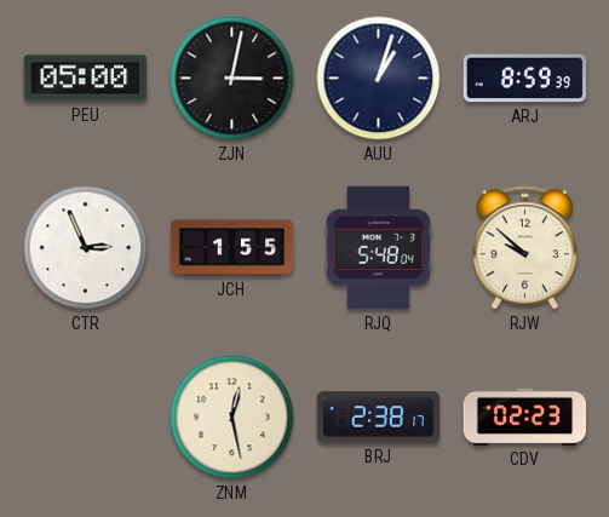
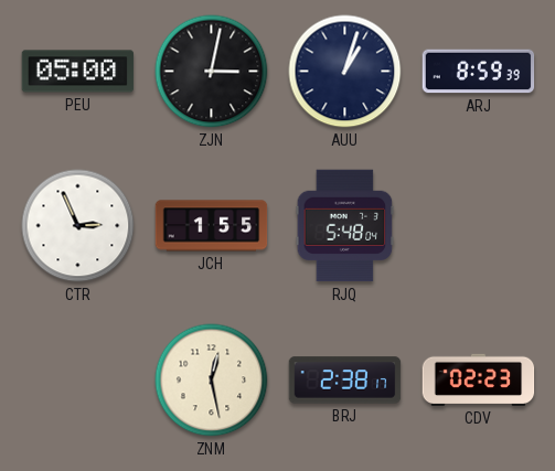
RJW: 9:52 -> none (524, 248)
